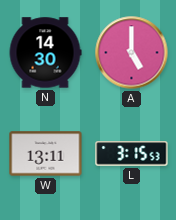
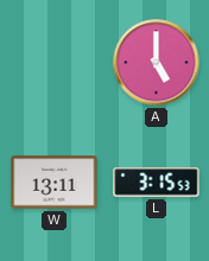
N: 14:30 -> none (45, 53)
